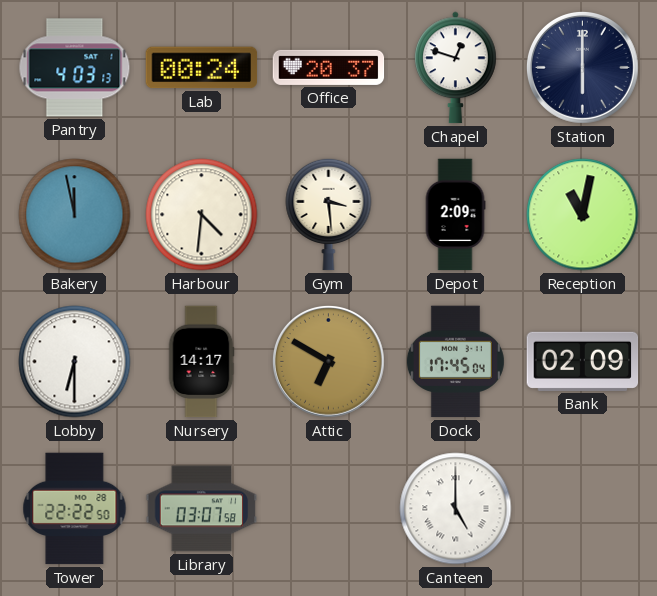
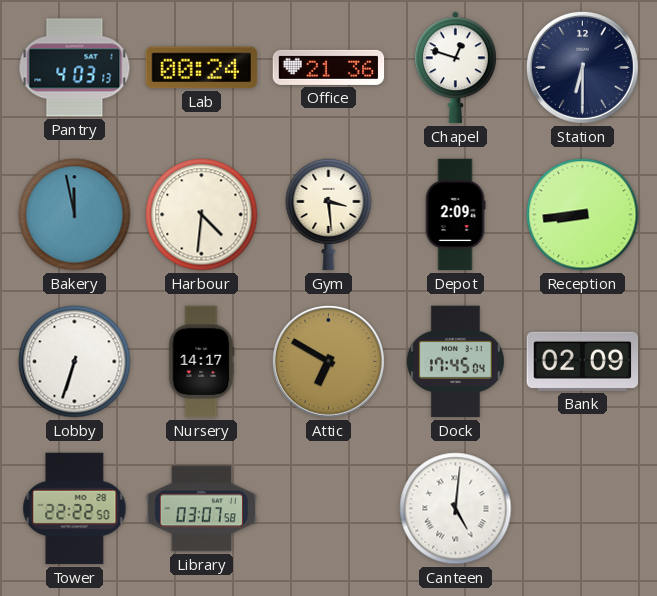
Office: 20:37 -> 21:36 (329, 67)
Station: 6:00 -> 6:30 (583, 68)
Reception: 11:02 -> 8:44 (583, 215)
Lobby: 6:30 -> 6:33 (75, 362)
Canteen: 5:00 -> 5:01 (456, 509)
